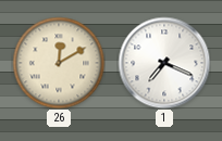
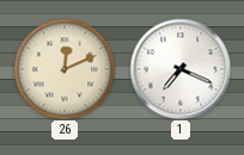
26: 12:10 -> 12:11 (65, 69)
